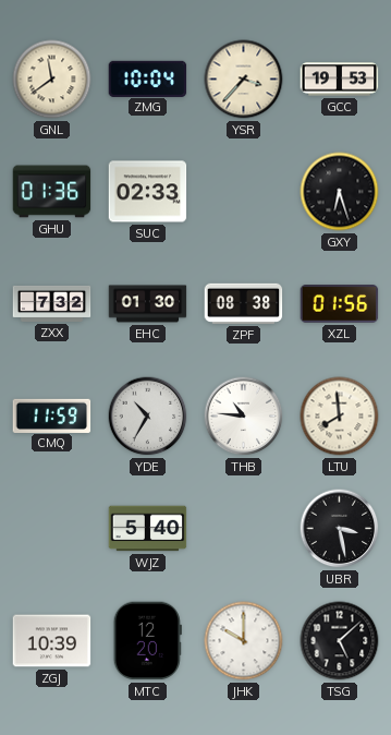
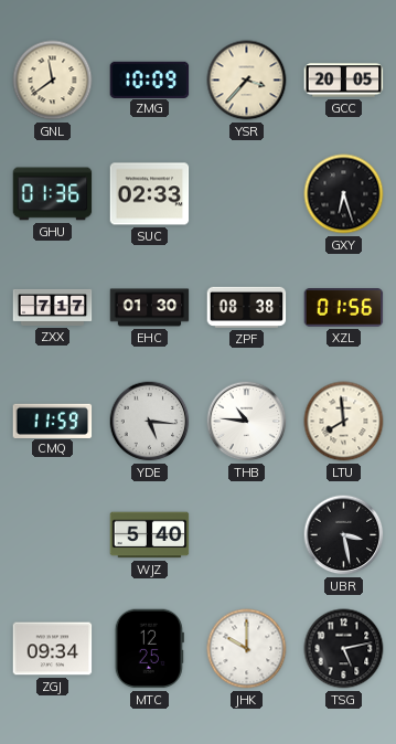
ZMG: 10:04 -> 10:09 (150, 79)
GCC: 19:53 -> 20:05 (344, 81)
ZXX: 7:32 -> 7:17 (53, 307)
YDE: 10:35 -> 5:16 (150, 422)
ZGJ: 10:39 -> 09:34 (53, 649)
MTC: 12:20 -> 12:25 (149, 649)
TSG: 5:08 -> 5:13 (344, 649)
